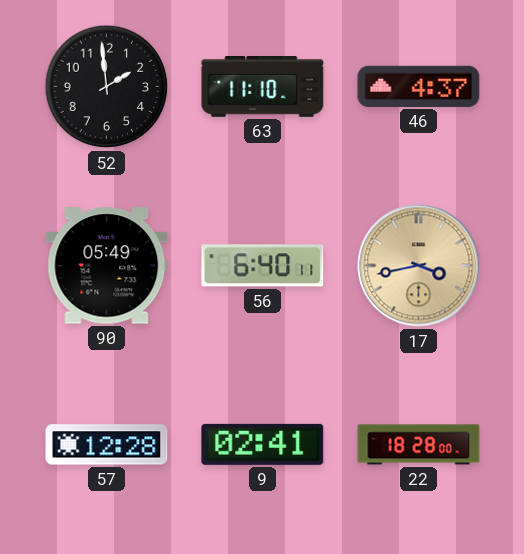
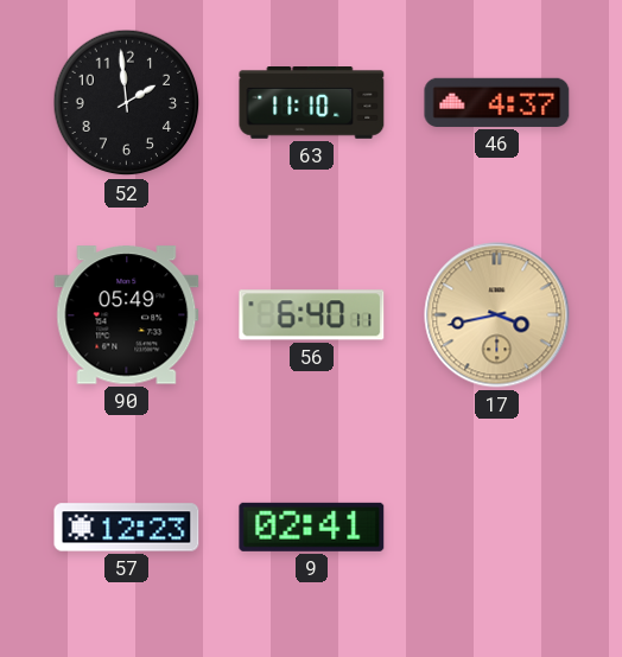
57: 12:28 -> 12:23 (127, 528)
22: 18:28 -> none (419, 445)
